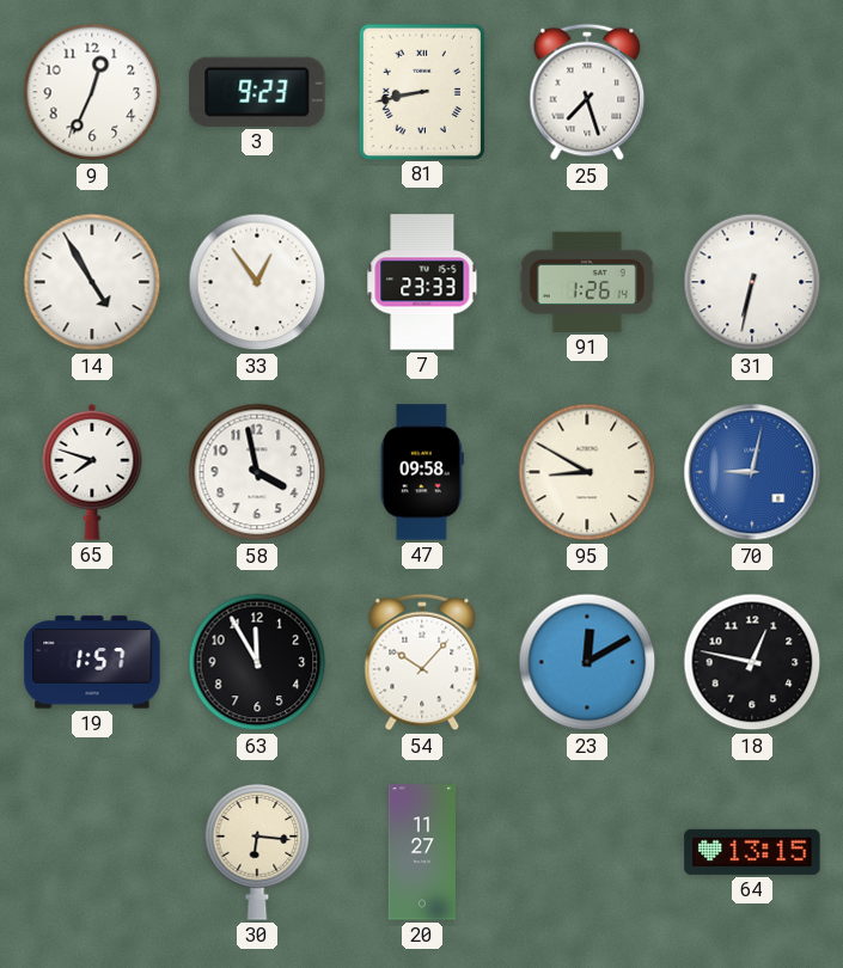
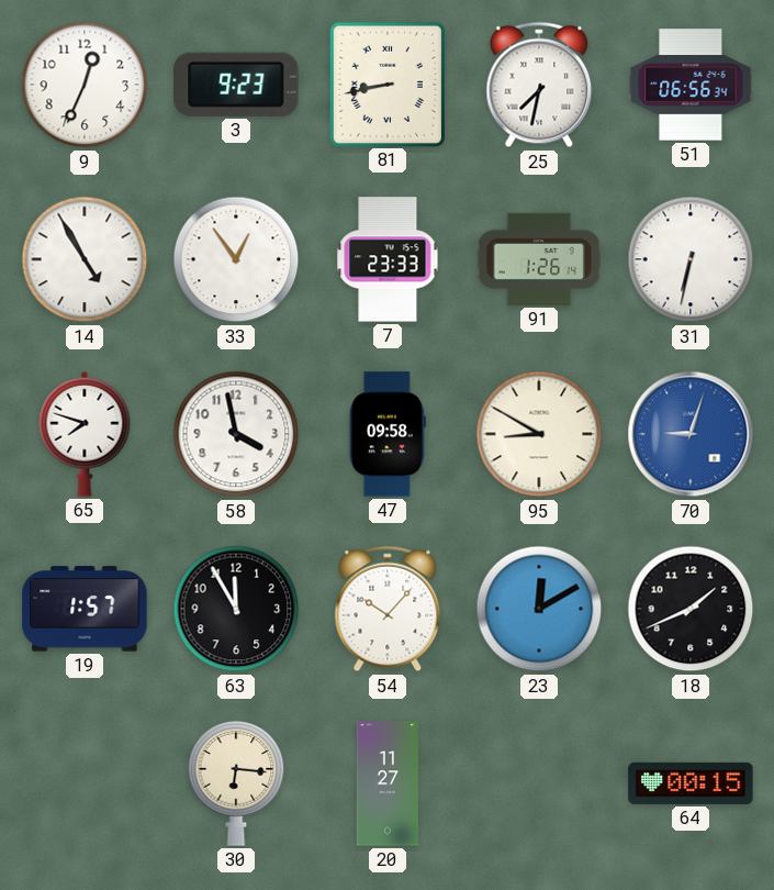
25: 7:27 -> 7:32 (539, 85)
51: none -> 06:56 (691, 85)
70: 9:02 -> 9:03 (691, 434)
18: 12:47 -> 1:41 (691, 609)
64: 13:15 -> 00:15 (691, 783)
